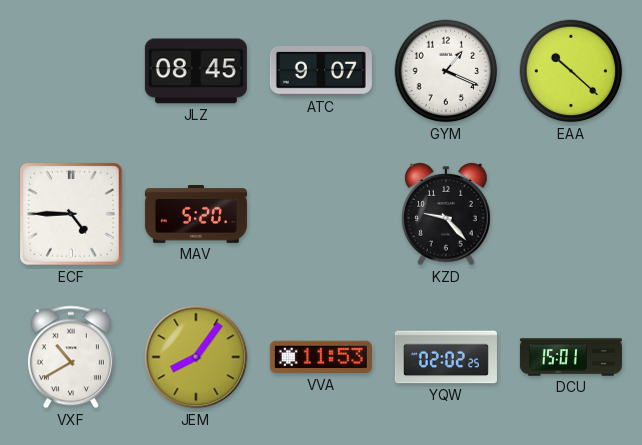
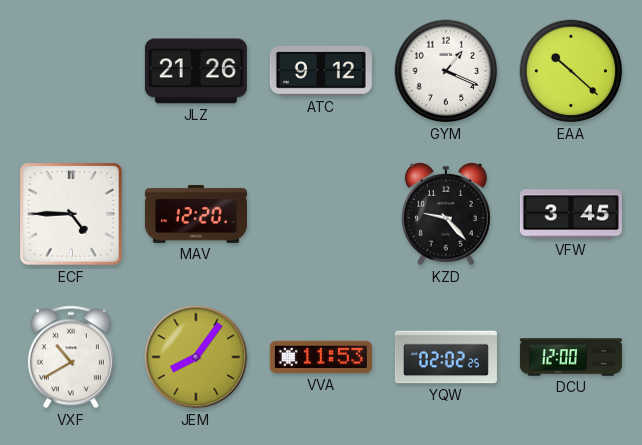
JLZ: 08:45 -> 21:26 (196, 71)
ATC: 9:07 -> 9:12 (321, 72)
MAV: 5:20 -> 12:20 (196, 215)
VFW: none -> 3:45 (571, 214)
DCU: 15:01 -> 12:00 (571, 357)
